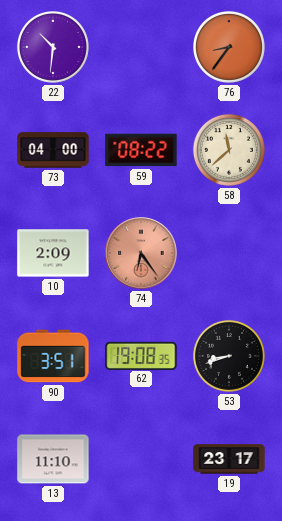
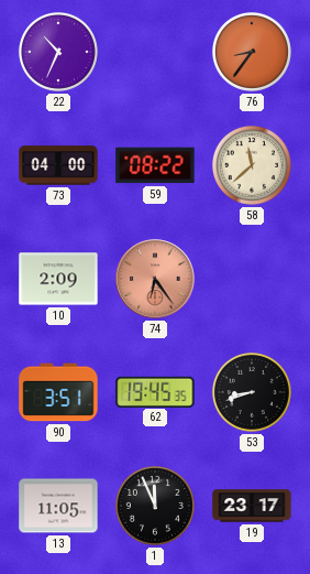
22: 10:31 -> 10:34 (58, 52)
62: 19:08 -> 19:45 (155, 391)
13: 11:10 -> 11:05 (58, 506)
1: none -> 11:56 (155, 506)
